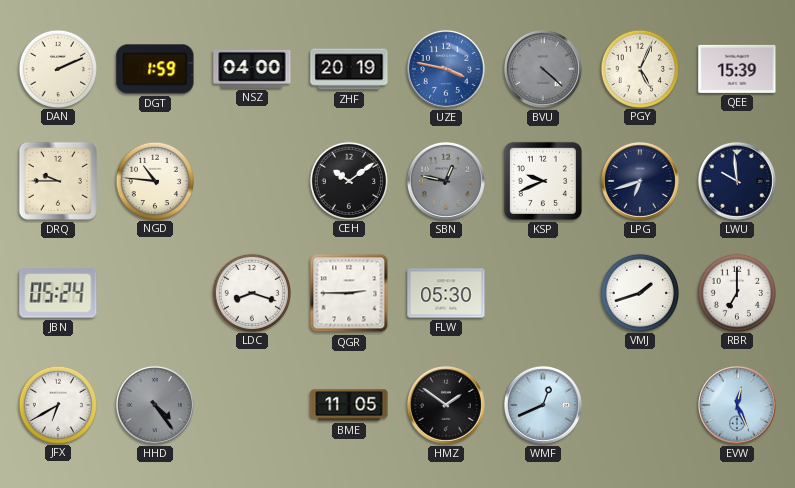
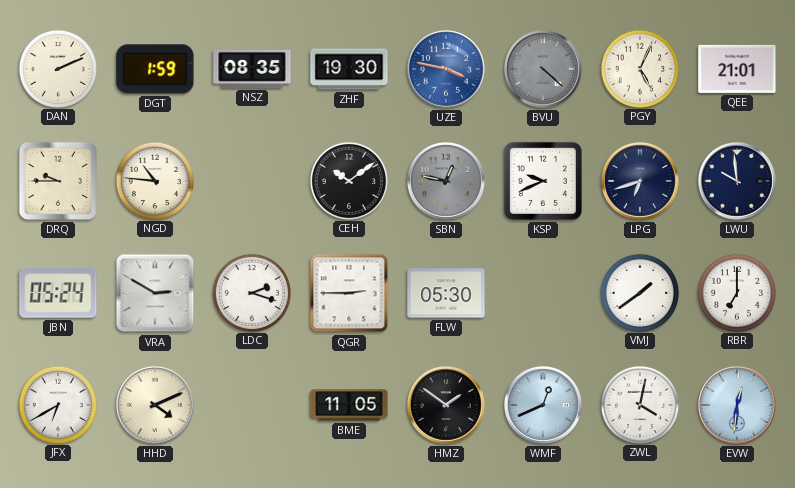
NSZ: 04:00 -> 08:35 (252, 69)
ZHF: 20:19 -> 19:30 (349, 69)
QEE: 15:39 -> 21:01 (737, 69)
VRA: none -> 2:50 (155, 293)
LDC: 8:18 -> 2:18 (251, 292)
VMJ: 1:42 -> 1:39 (639, 292)
HHD: 4:24 -> 4:11 (155, 405)
HHD dial: grey -> cream (155, 405)
ZWL: none -> 4:02 (639, 404)
EVW: 12:26 -> 12:31 (737, 405)
